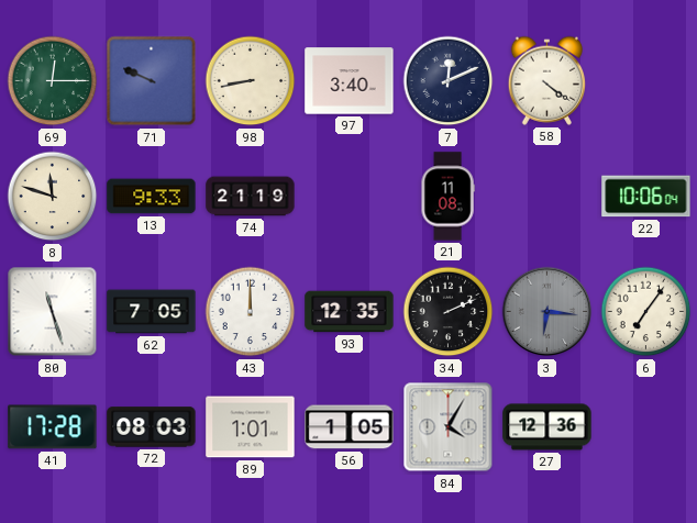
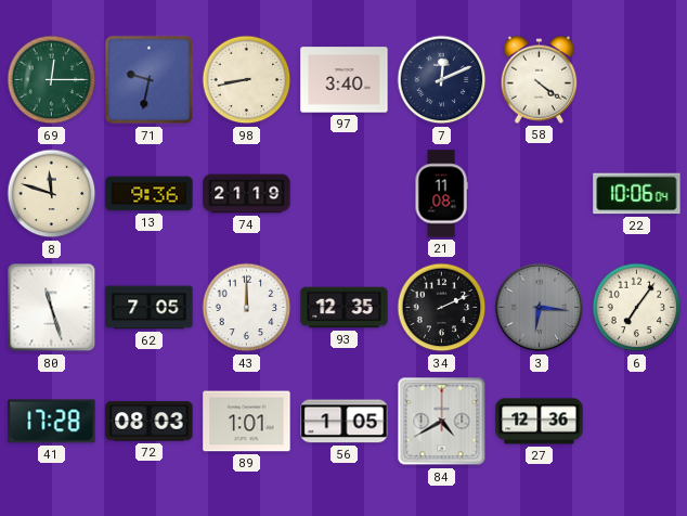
71: 9:49 -> 9:32 (150, 80)
13: 9:33 -> 9:36 (150, 194)
84: 4:05 -> 4:40 (442, 422)
